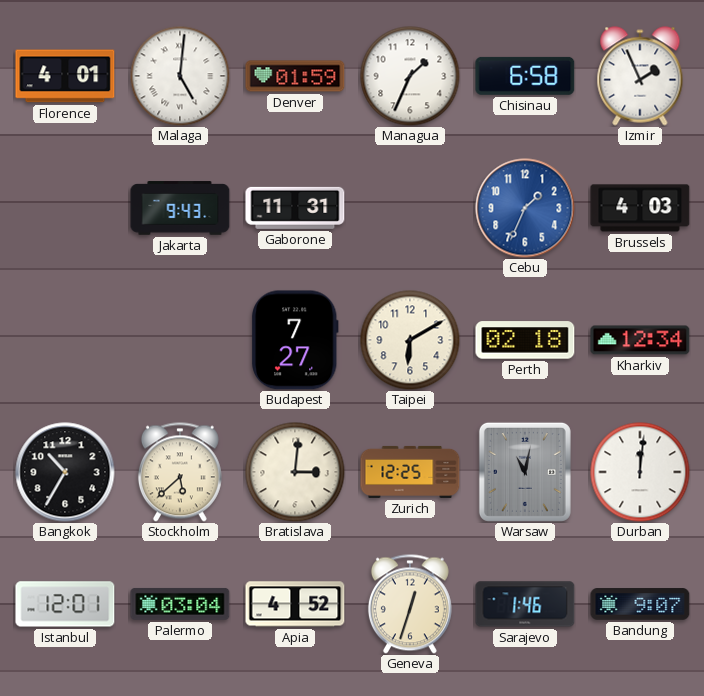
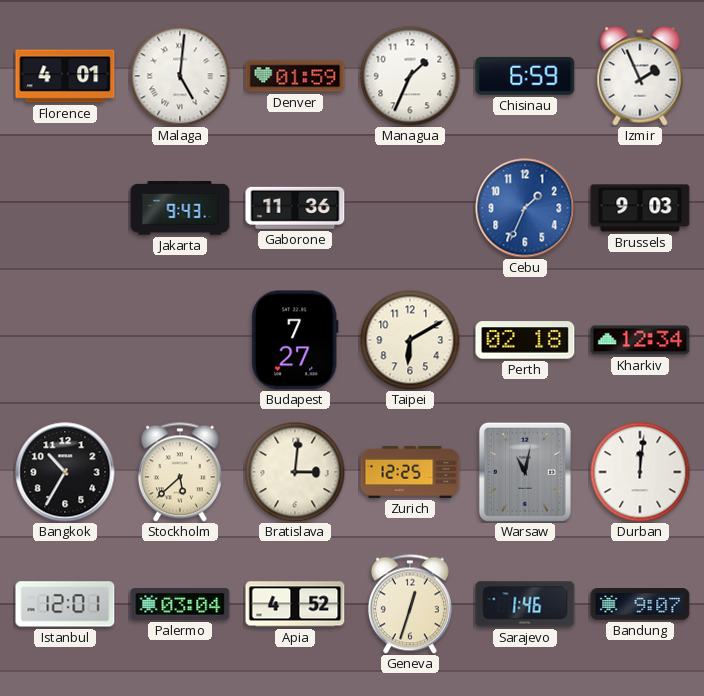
Chisinau: 6:58 -> 6:59 (525, 76)
Gaborone: 11:31 -> 11:36 (295, 208)
Brussels: 4:03 -> 9:03 (640, 208)
